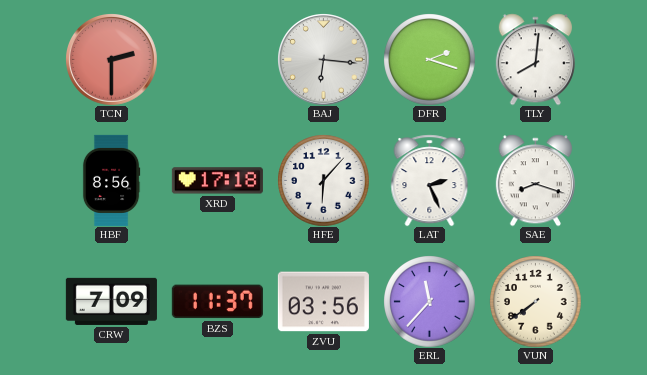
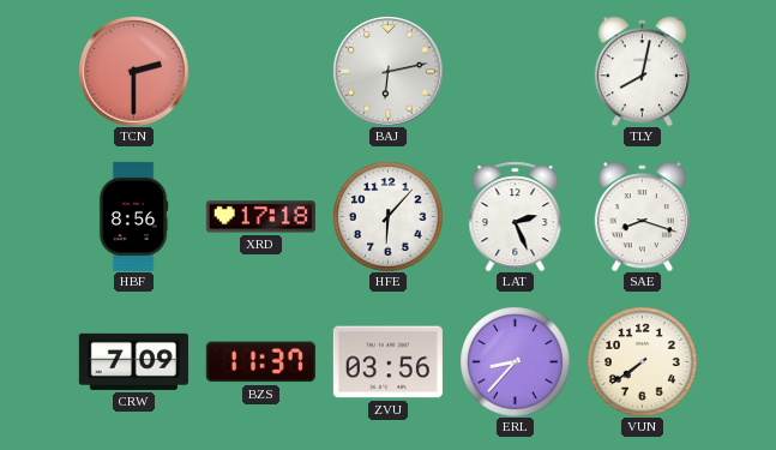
BAJ: 6:16 -> 6:13 (389, 72)
DFR: 2:18 -> none (429, 59)
TLY: 8:01 -> 8:02 (642, 71)
ERL: 11:37 -> 8:37 (515, 361)
